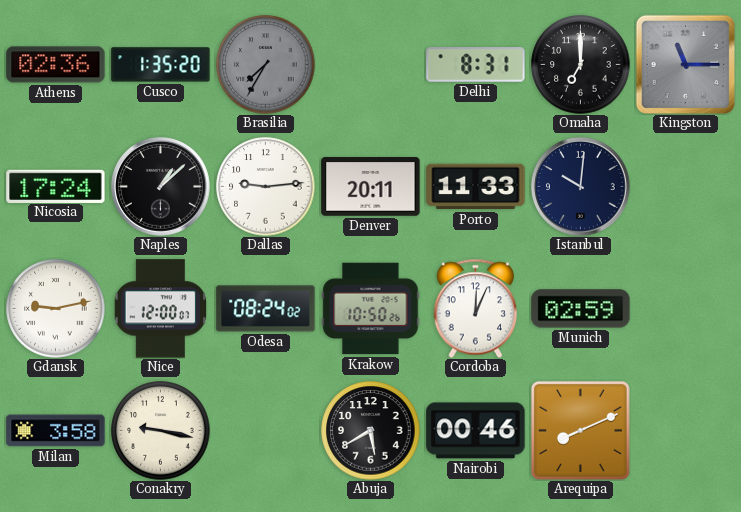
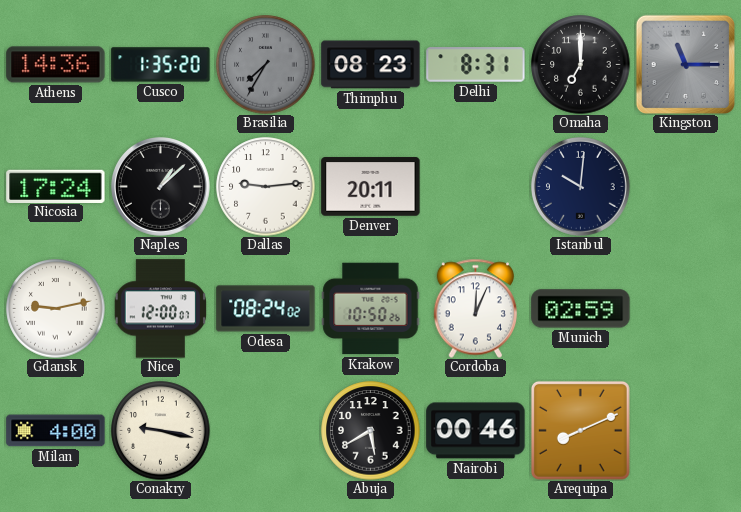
Athens: 02:36 -> 14:36 (56, 65)
Thimphu: none -> 08:23 (371, 65)
Porto: 11:33 -> none (476, 187)
Milan: 3:58 -> 4:00 (56, 431)
